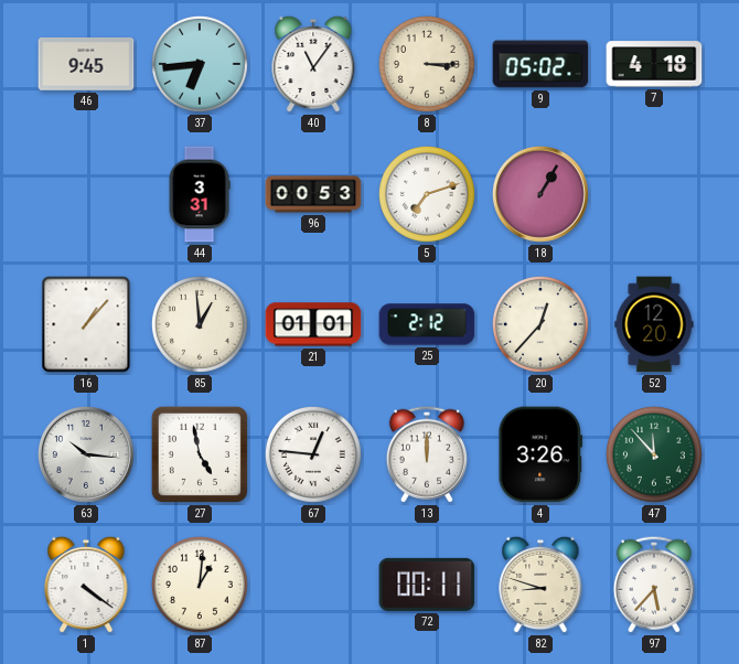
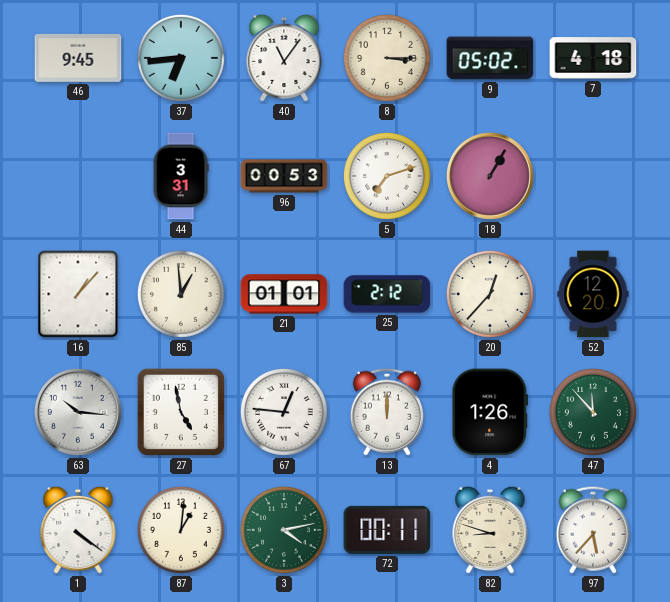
4: 3:26 -> 1:26 (490, 412)
3: none -> 4:13 (284, 530)
